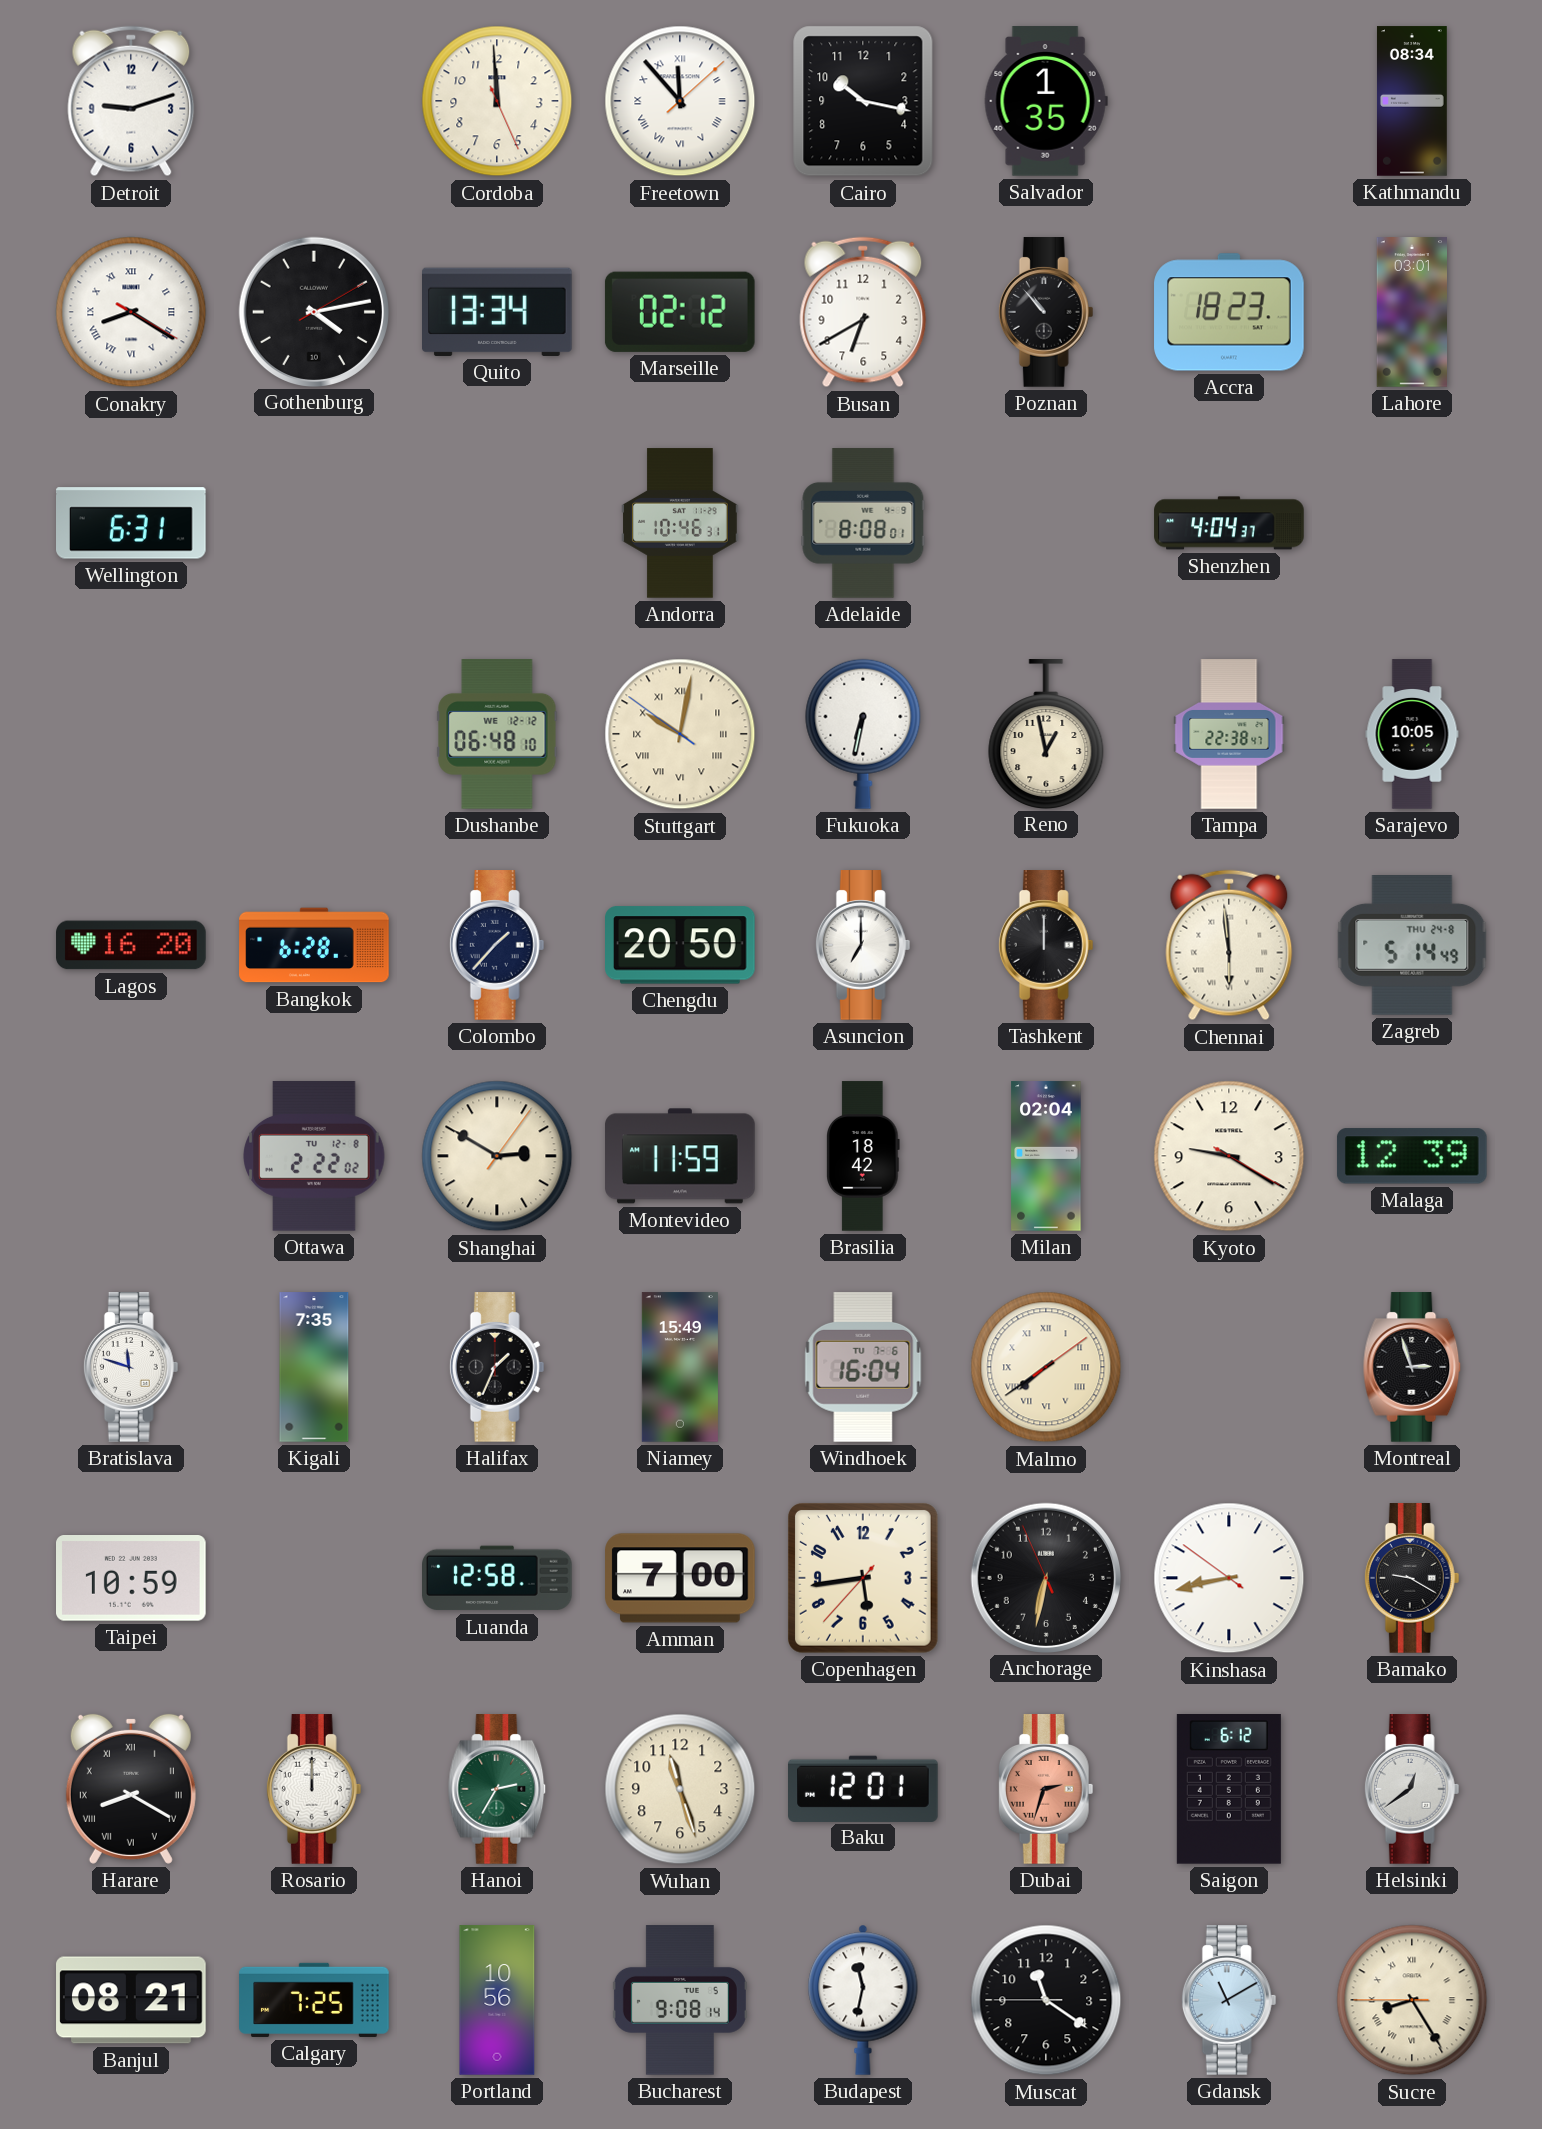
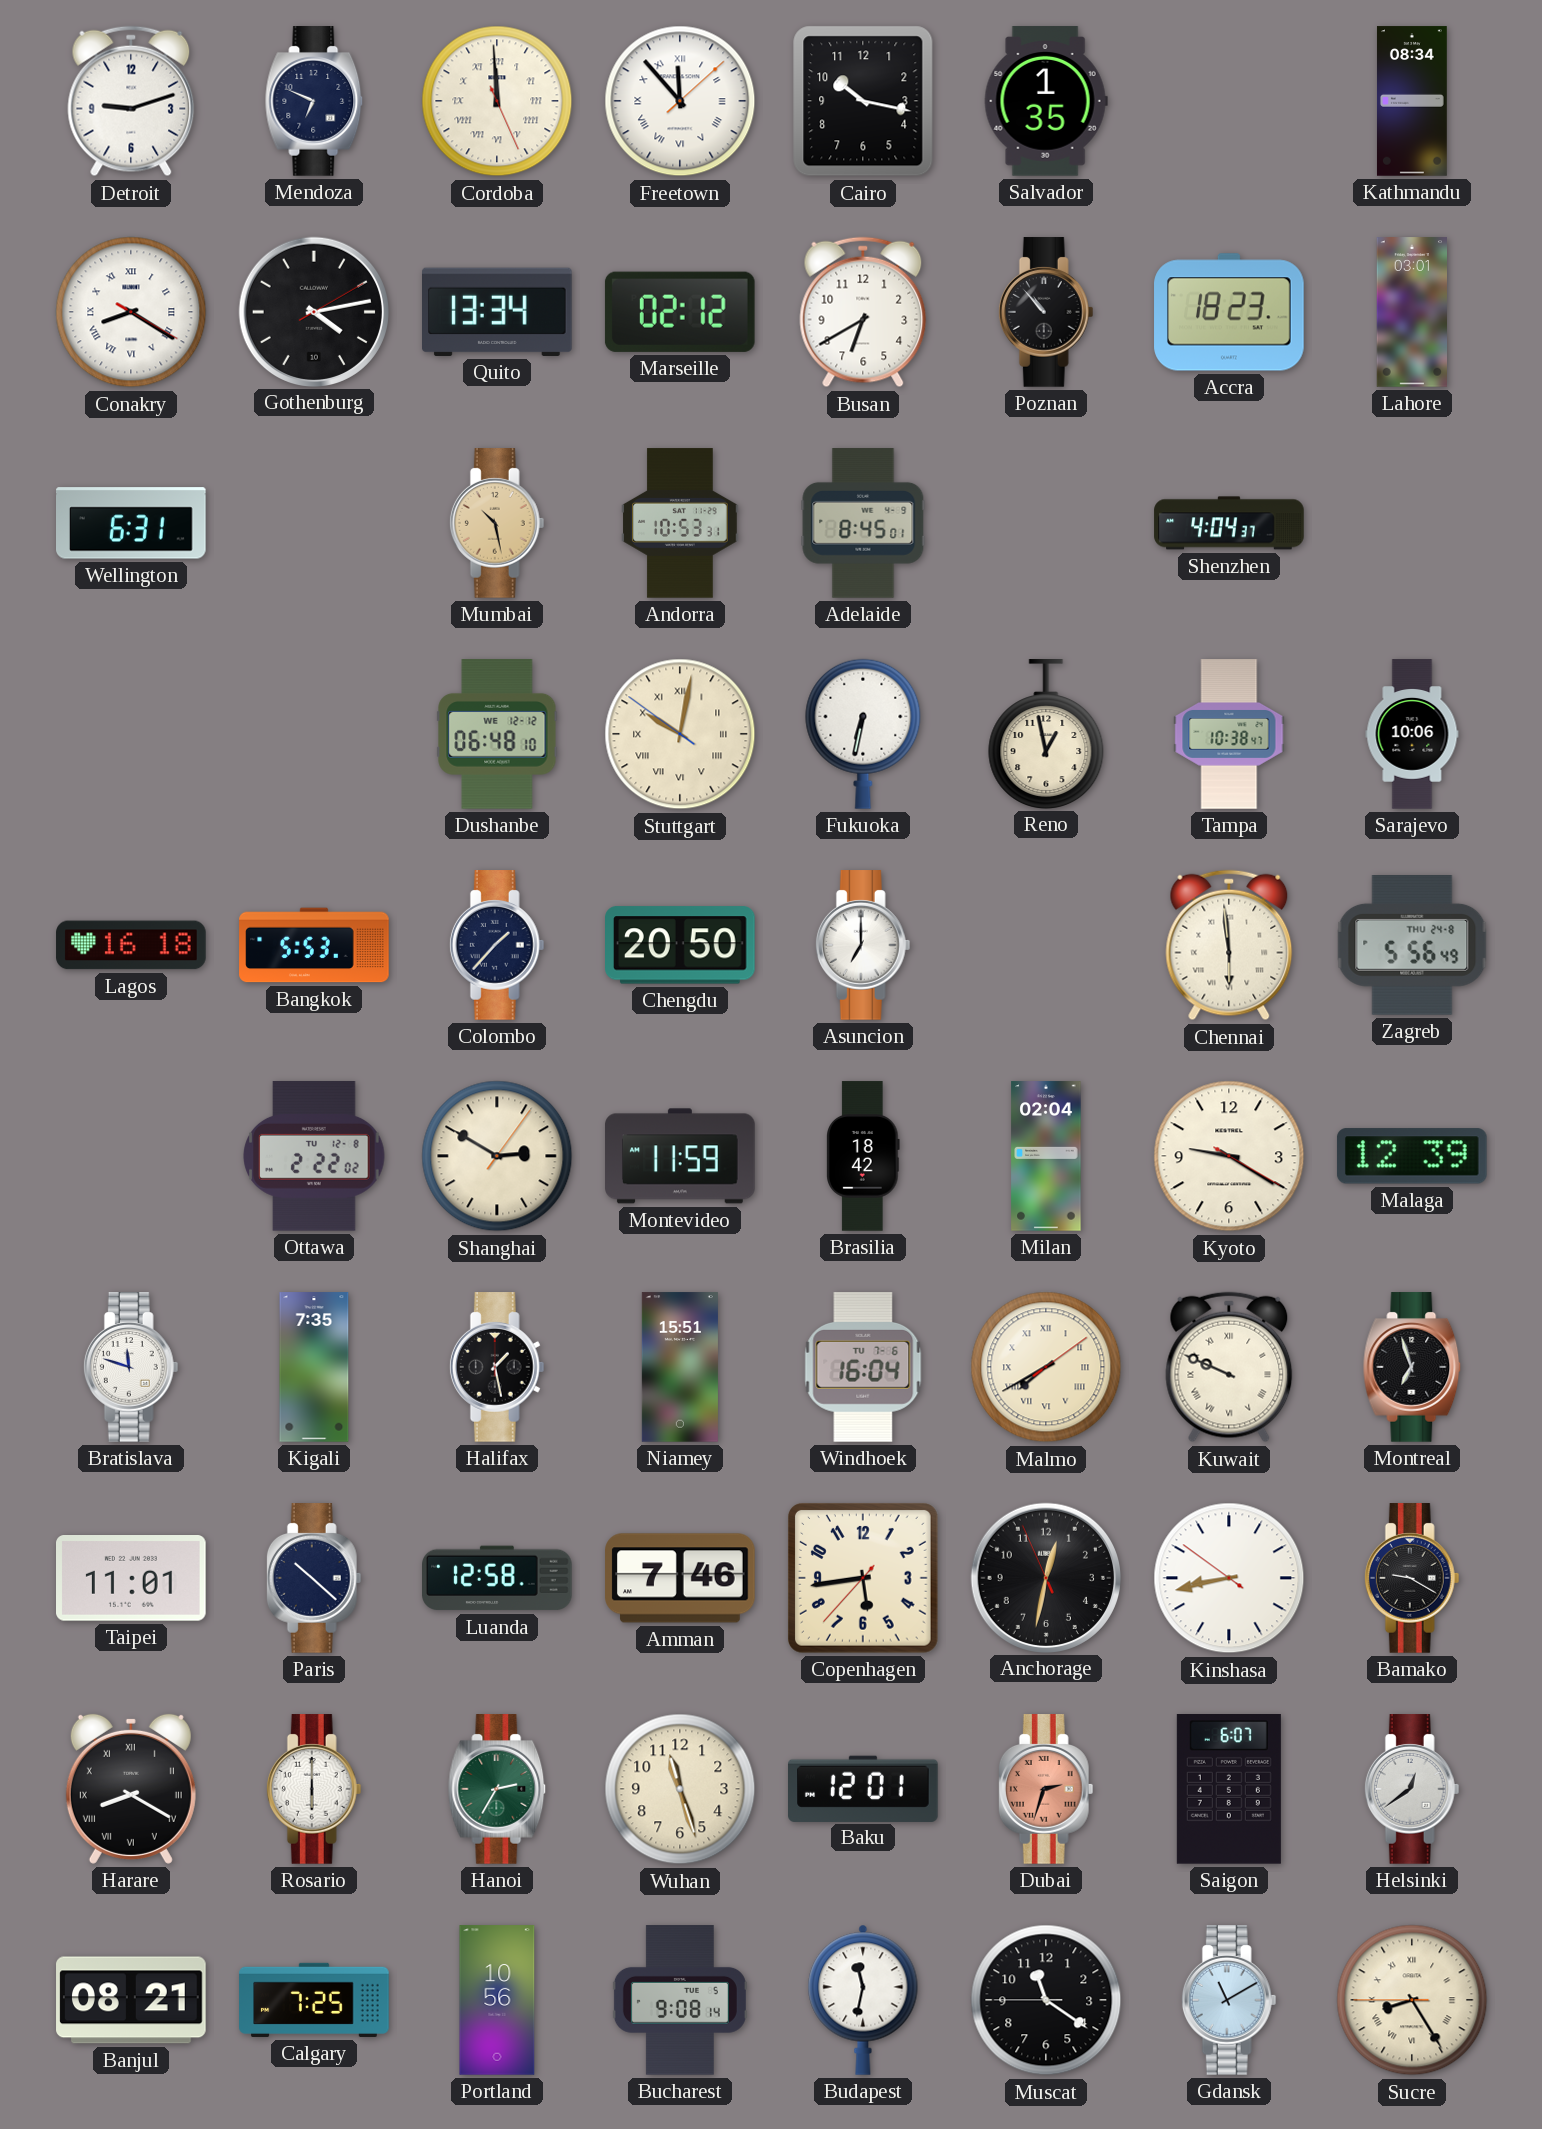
Mendoza: none -> 6:49 (314, 101)
Cordoba numerals: Arabic -> Roman (497, 101)
Mumbai: none -> 10:28 (497, 523)
Andorra: 10:46 -> 10:53 (680, 523)
Adelaide: 8:08 -> 8:45 (863, 523)
Tampa: 22:38 -> 10:38 (1229, 734)
Sarajevo: 10:05 -> 10:06 (1412, 734)
Lagos: 16:20 -> 16:18 (131, 945)
Bangkok: 6:28 -> 5:53 (314, 945)
Tashkent: 12:00 -> none (1046, 945)
Zagreb: 5:14 -> 5:56 (1412, 946)
Halifax: 1:34 -> 1:28 (497, 1367)
Niamey: 15:49 -> 15:51 (680, 1367)
Malmo: 7:39 -> 7:40 (1046, 1367)
Kuwait: none -> 9:49 (1229, 1367)
Montreal: 2:57 -> 6:57 (1412, 1367)
Taipei: 10:59 -> 11:01 (132, 1579)
Paris: none -> 10:22 (314, 1578)
Amman: 7:00 -> 7:46 (680, 1578)
Anchorage: 6:31 -> 12:31 (1045, 1577)
Rosario: 12:00 -> 6:00 (314, 1789)
Saigon: 6:12 -> 6:07 (1229, 1790)
